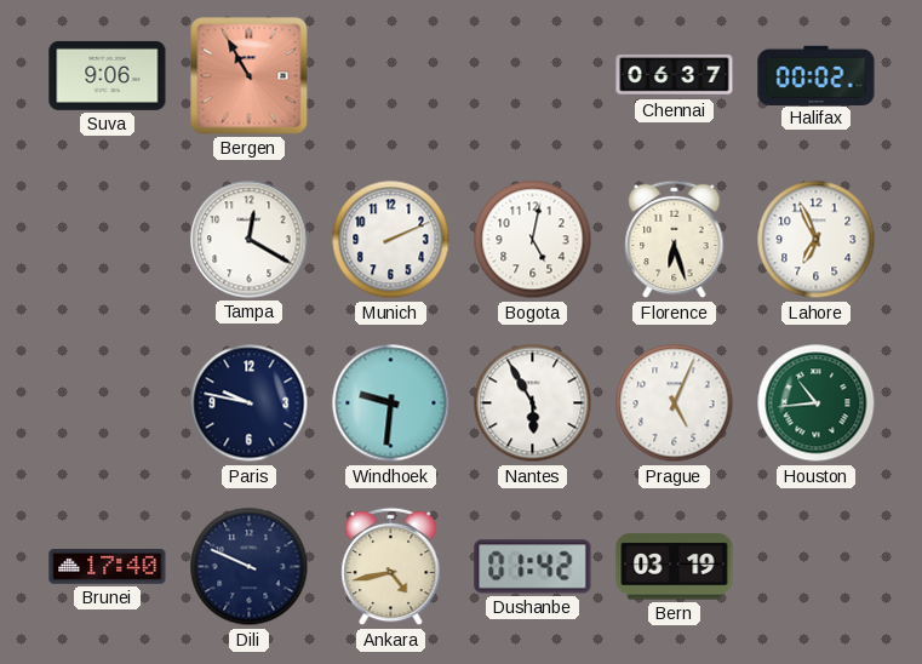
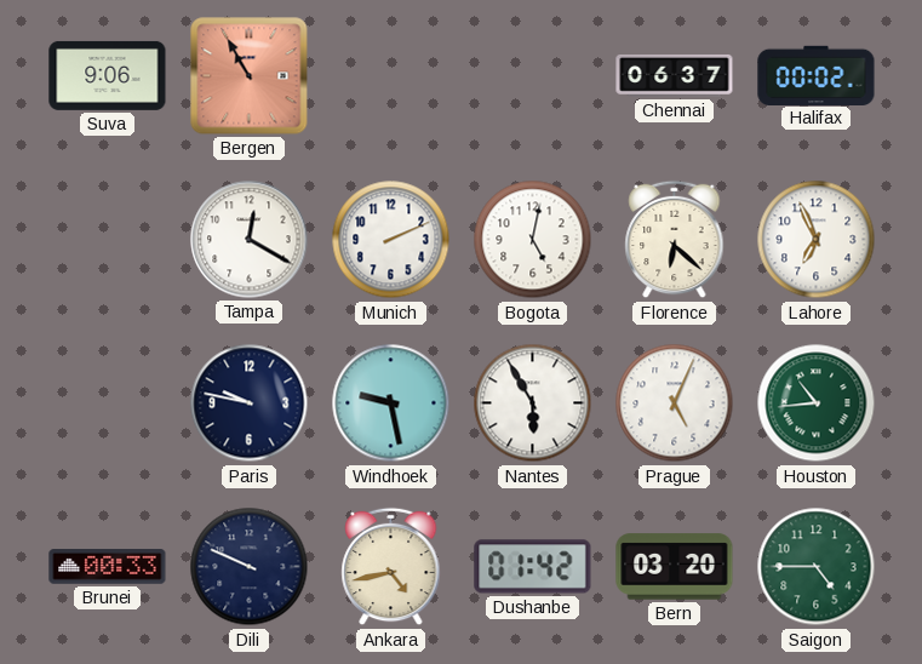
Florence: 6:27 -> 6:22 (675, 240)
Windhoek: 9:31 -> 9:28 (391, 403)
Brunei: 17:40 -> 00:33 (108, 567)
Bern: 03:19 -> 03:20 (675, 567)
Saigon: none -> 4:45 (817, 567)
